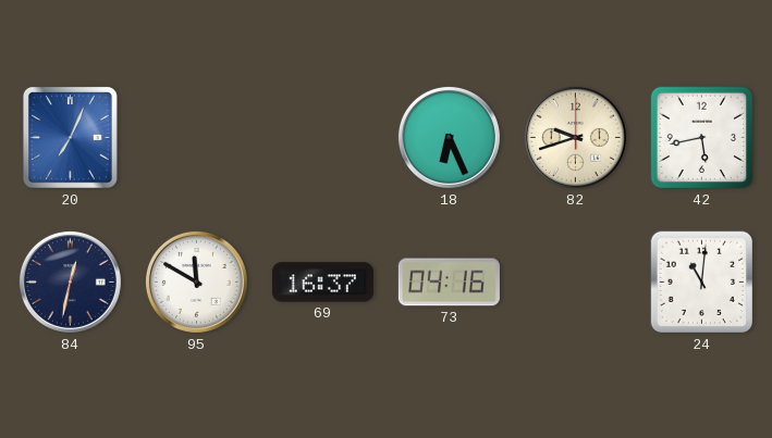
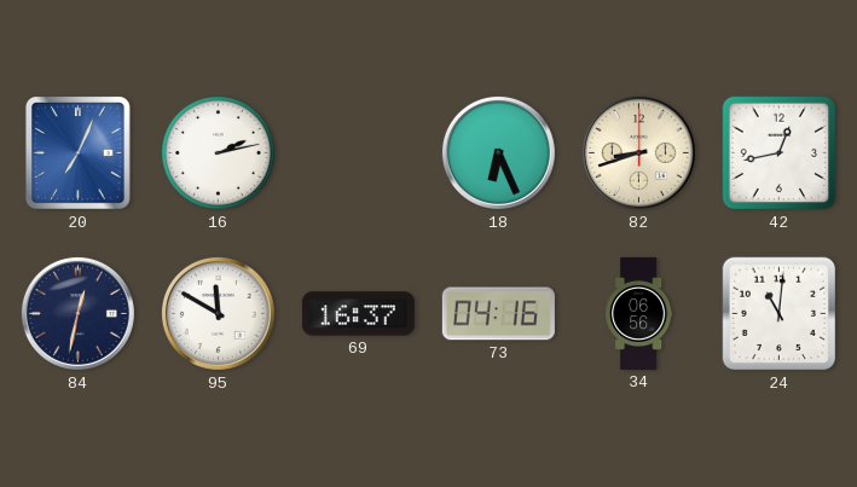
16: none -> 2:13 (219, 153)
82: 9:42 -> 8:42 (638, 152)
42: 5:43 -> 12:43 (780, 153)
34: none -> 06:56 (639, 313)
